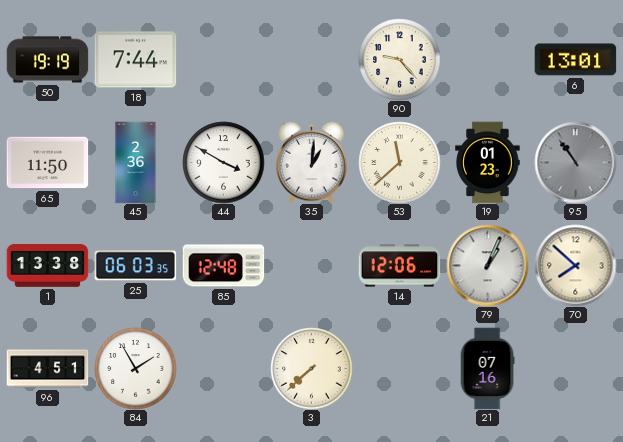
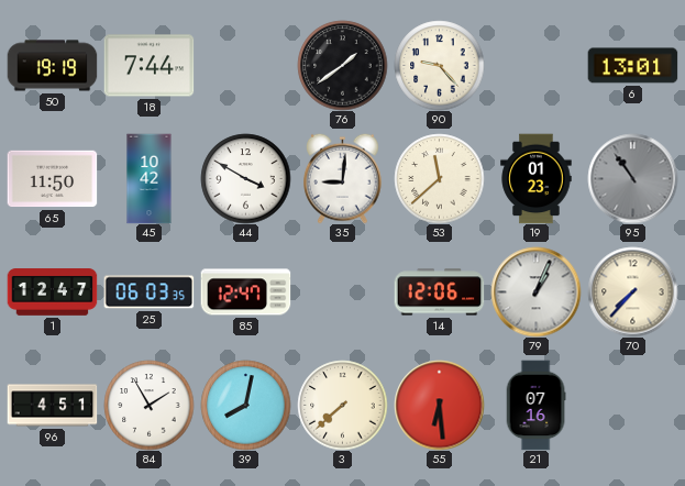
76: none -> 1:39 (342, 65)
45: 2:36 -> 10:42 (150, 178)
35: 1:01 -> 9:01 (343, 178)
1: 13:38 -> 12:47 (52, 292)
85: 12:48 -> 12:47 (245, 292)
70: 7:52 -> 7:37 (632, 291)
39: none -> 8:02 (245, 405)
55: none -> 6:29 (439, 405)
